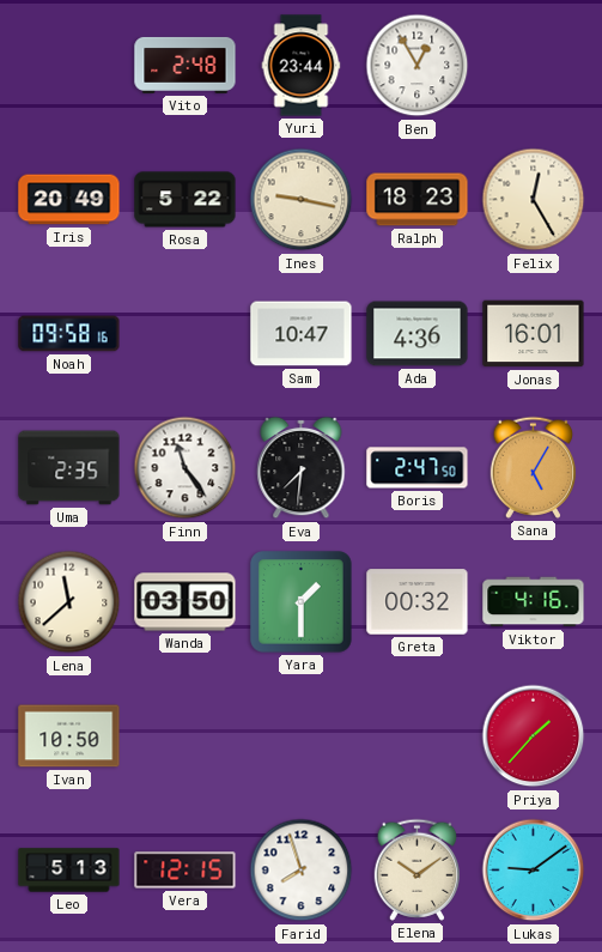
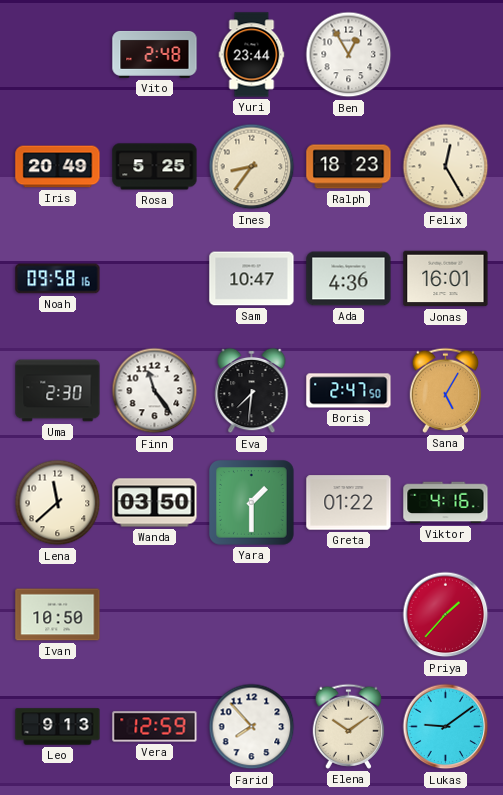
Rosa: 5:22 -> 5:25 (155, 167)
Ines: 9:17 -> 8:36 (252, 167)
Uma: 2:35 -> 2:30 (58, 391)
Greta: 00:32 -> 01:22 (349, 503)
Leo: 5:13 -> 9:13 (58, 727)
Vera: 12:15 -> 12:59 (155, 727)
Farid: 7:57 -> 7:53 (252, 727)
